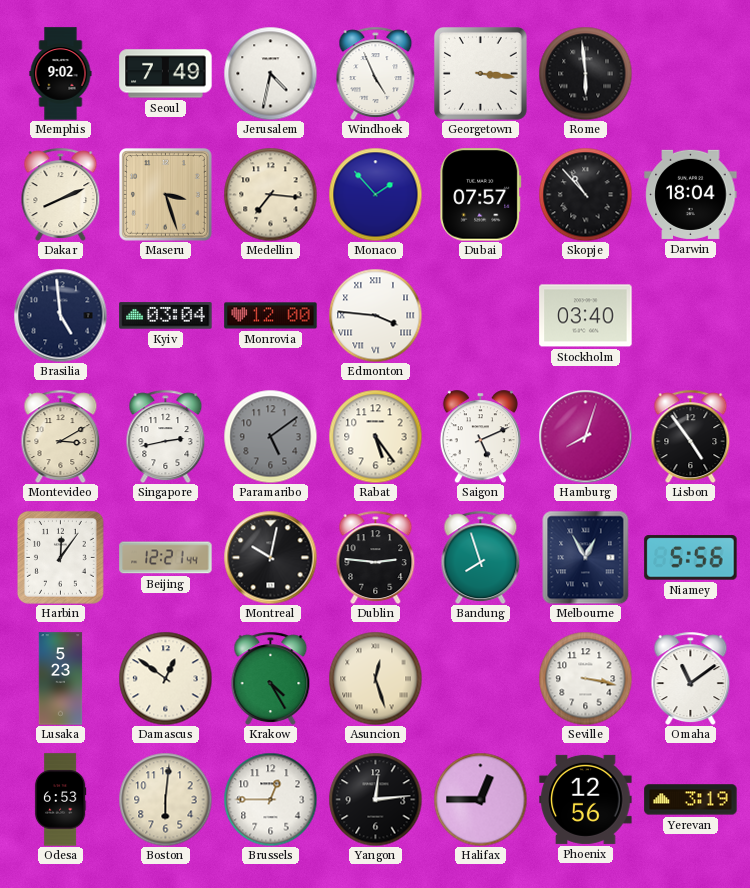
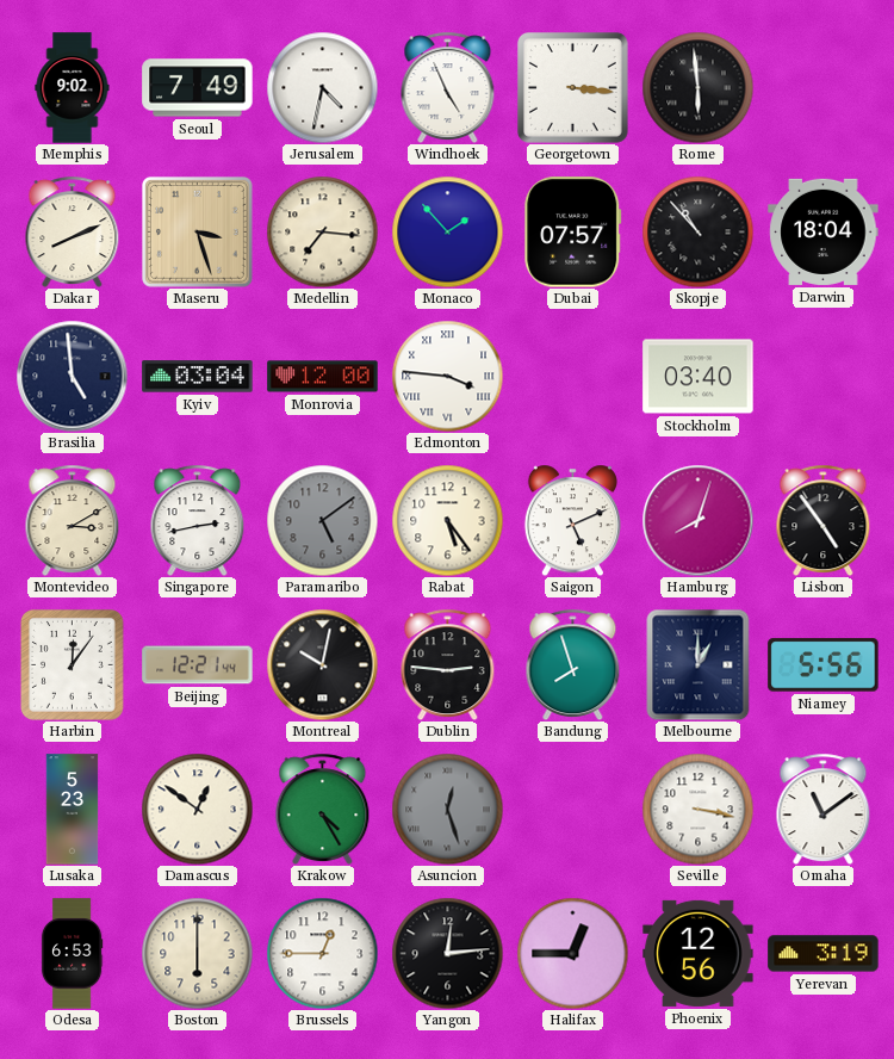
Melbourne: 12:55 -> 1:00 (699, 664)
Asuncion dial: cream -> grey (447, 809)
Boston: 6:01 -> 6:00 (197, 953)
